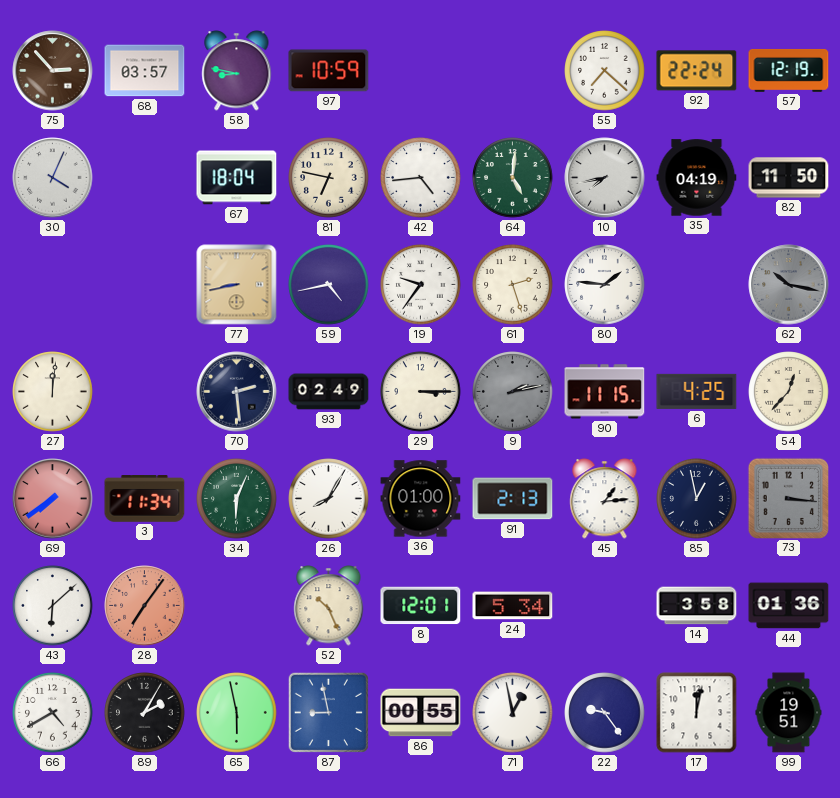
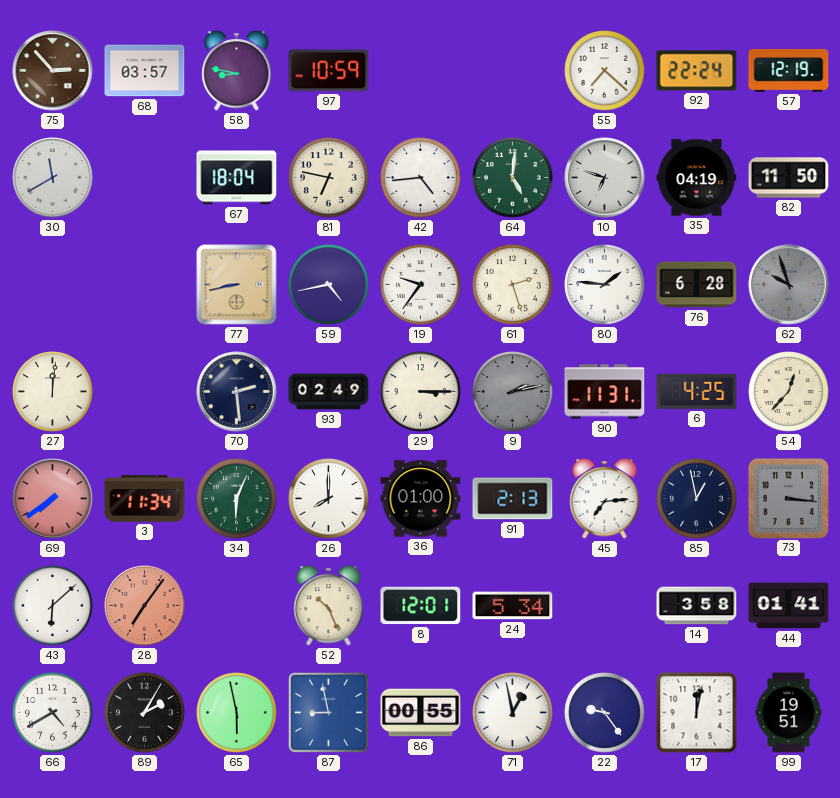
30: 4:04 -> 11:40 (53, 178)
10: 7:43 -> 6:48 (605, 178)
76: none -> 6:28 (697, 285)
62: 10:17 -> 9:57 (789, 285)
90: 11:15 -> 11:31 (605, 392)
26: 8:05 -> 8:00 (329, 499)
45: 1:14 -> 7:14 (605, 499)
44: 01:36 -> 01:41 (789, 606)
